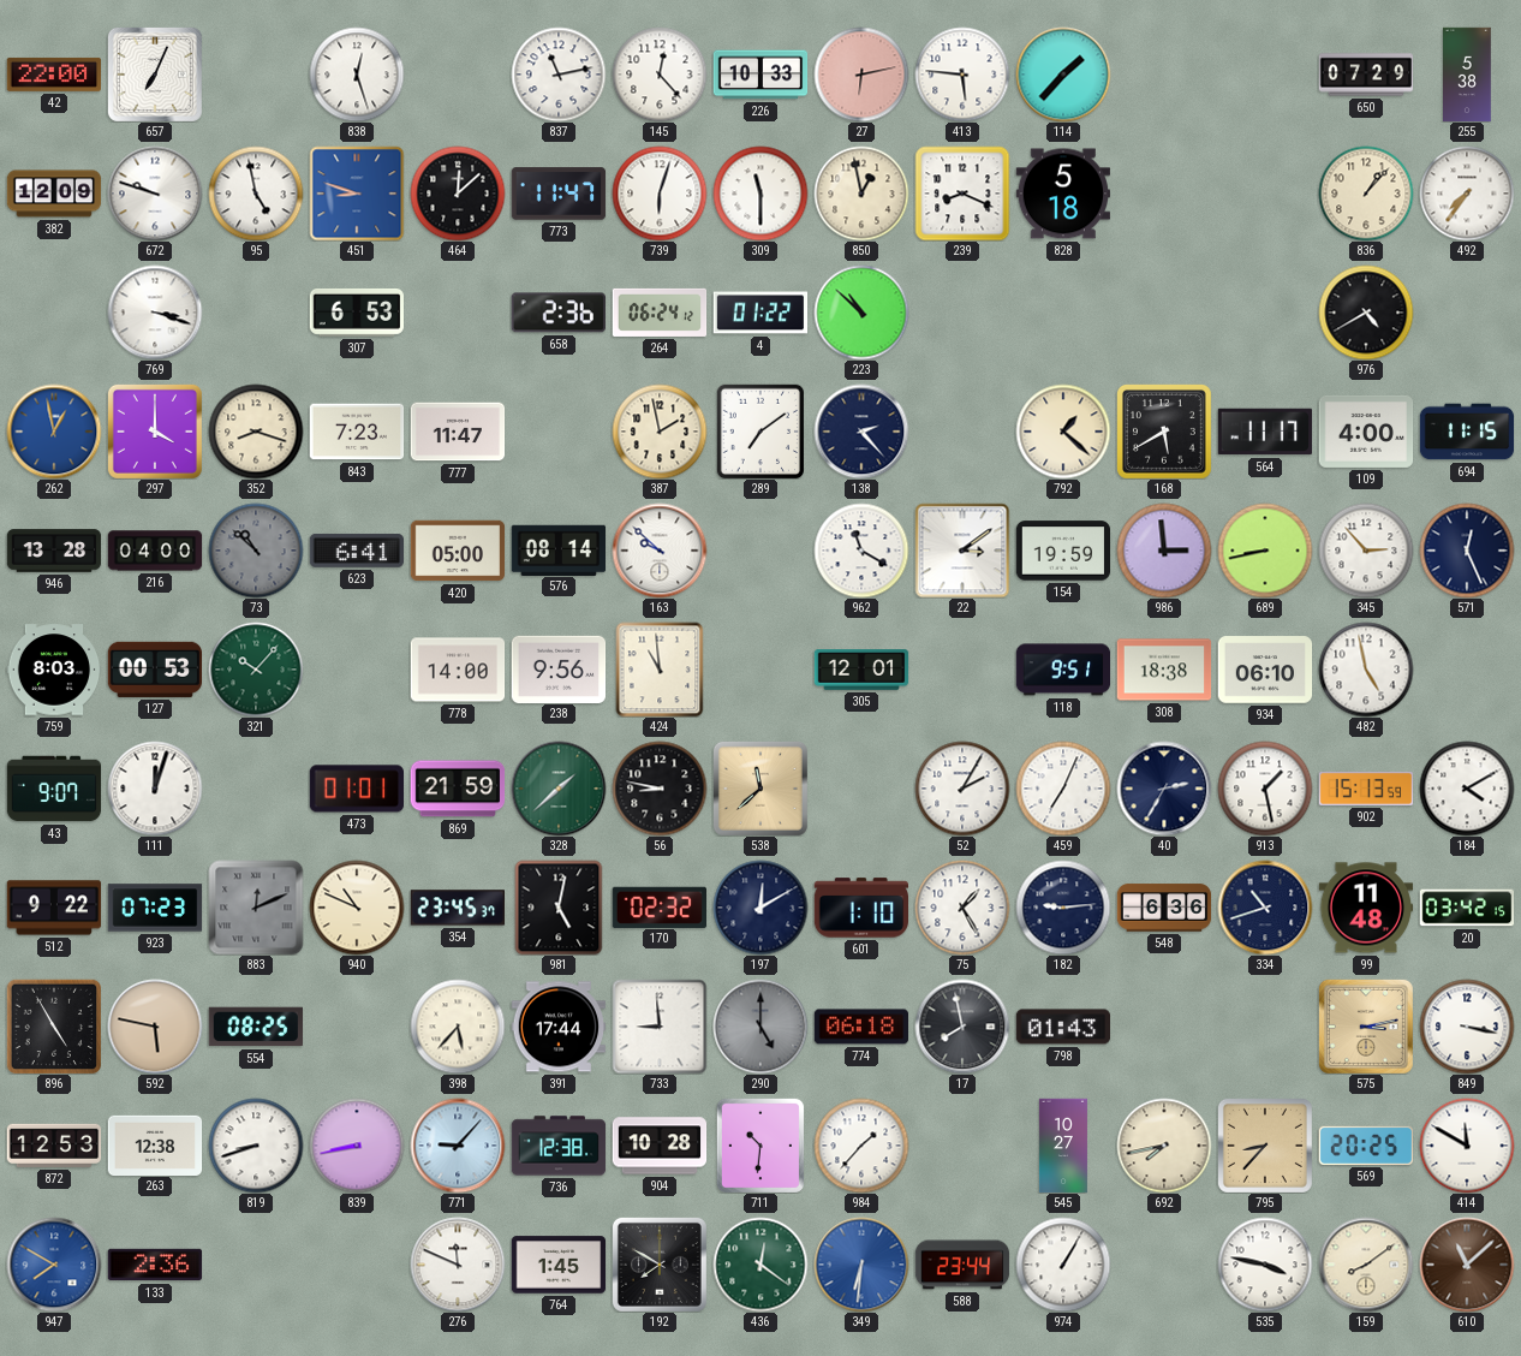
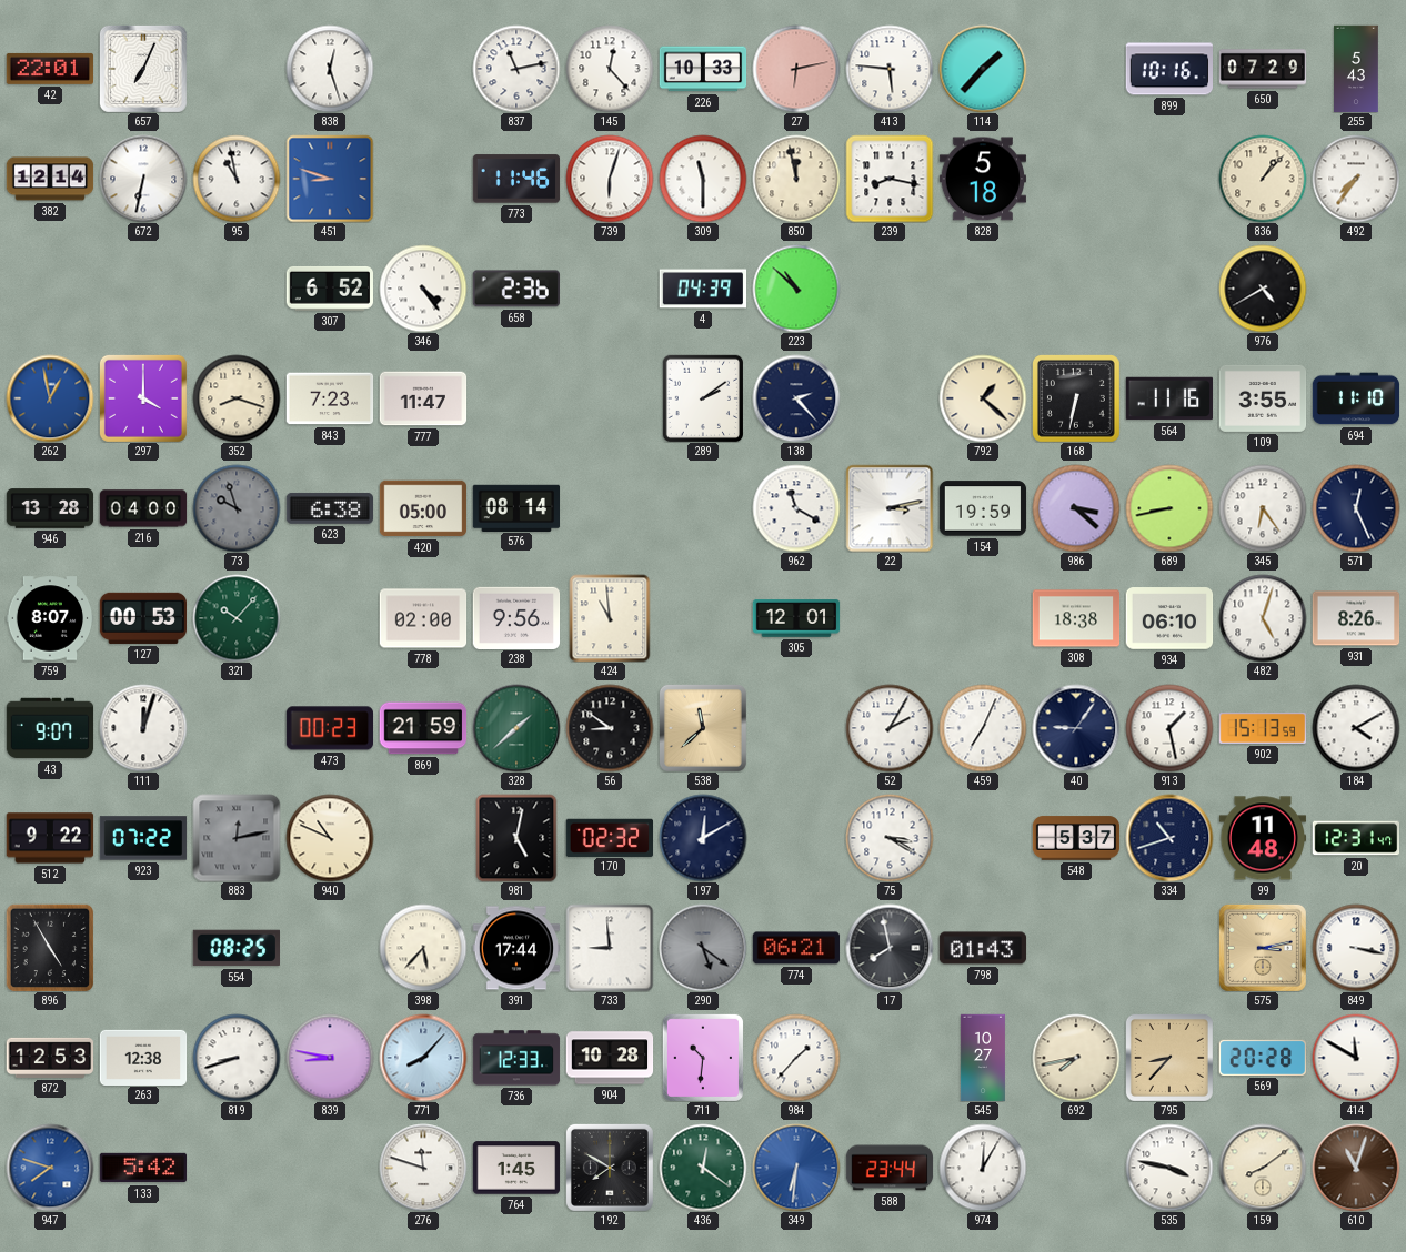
42: 22:00 -> 22:01 (49, 69)
899: none -> 10:16 (1168, 69)
255: 5:38 -> 5:43 (1357, 69)
382: 12:09 -> 12:14 (50, 179)
672: 9:48 -> 6:32 (143, 179)
95: 4:58 -> 10:58 (237, 179)
464: 12:08 -> none (458, 194)
773: 11:47 -> 11:46 (516, 179)
850: 12:58 -> 11:58 (796, 179)
239: 8:19 -> 8:17 (890, 179)
769: 3:18 -> none (155, 313)
307: 6:53 -> 6:52 (329, 289)
346: none -> 4:24 (423, 289)
264: 06:24 -> none (660, 313)
4: 01:22 -> 04:39 (703, 289)
387: 1:58 -> none (660, 432)
289: 7:09 -> 2:09 (703, 398)
168: 5:40 -> 6:32 (1076, 398)
564: 11:17 -> 11:16 (1168, 398)
109: 4:00 -> 3:55 (1263, 398)
694: 11:15 -> 11:10 (1356, 398)
73: 10:52 -> 9:57 (237, 508)
623: 6:41 -> 6:38 (329, 508)
163: 9:52 -> none (660, 551)
22: 3:09 -> 3:13 (890, 508)
986: 2:59 -> 3:22 (1076, 508)
345: 2:53 -> 6:24 (1263, 508)
759: 8:03 -> 8:07 (50, 618)
778: 14:00 -> 02:00 (423, 618)
118: 9:51 -> none (1063, 670)
482: 4:58 -> 5:03 (1263, 618)
931: none -> 8:26 (1356, 618)
473: 01:01 -> 00:23 (329, 728)
56: 8:47 -> 8:51 (610, 728)
40: 2:35 -> 9:06 (1076, 728)
923: 07:23 -> 07:22 (143, 838)
883: 12:11 -> 12:13 (237, 838)
354: 23:45 -> none (457, 908)
601: 1:10 -> none (860, 908)
75: 1:25 -> 3:20 (890, 838)
182: 9:14 -> none (1063, 908)
548: 6:36 -> 5:37 (1076, 838)
20: 03:42 -> 12:31 (1356, 838)
592: 5:47 -> none (155, 1027)
290: 5:00 -> 5:21 (703, 948)
774: 06:18 -> 06:21 (795, 948)
839: 8:43 -> 8:47 (330, 1058)
771: 9:07 -> 8:07 (423, 1058)
736: 12:38 -> 12:33 (516, 1058)
569: 20:25 -> 20:28 (1262, 1058)
947: 7:50 -> 7:48 (50, 1168)
133: 2:36 -> 5:42 (143, 1168)
276: 11:49 -> 11:48 (423, 1168)
974: 1:05 -> 12:05 (983, 1168)
610: 11:08 -> 11:03 (1356, 1168)
